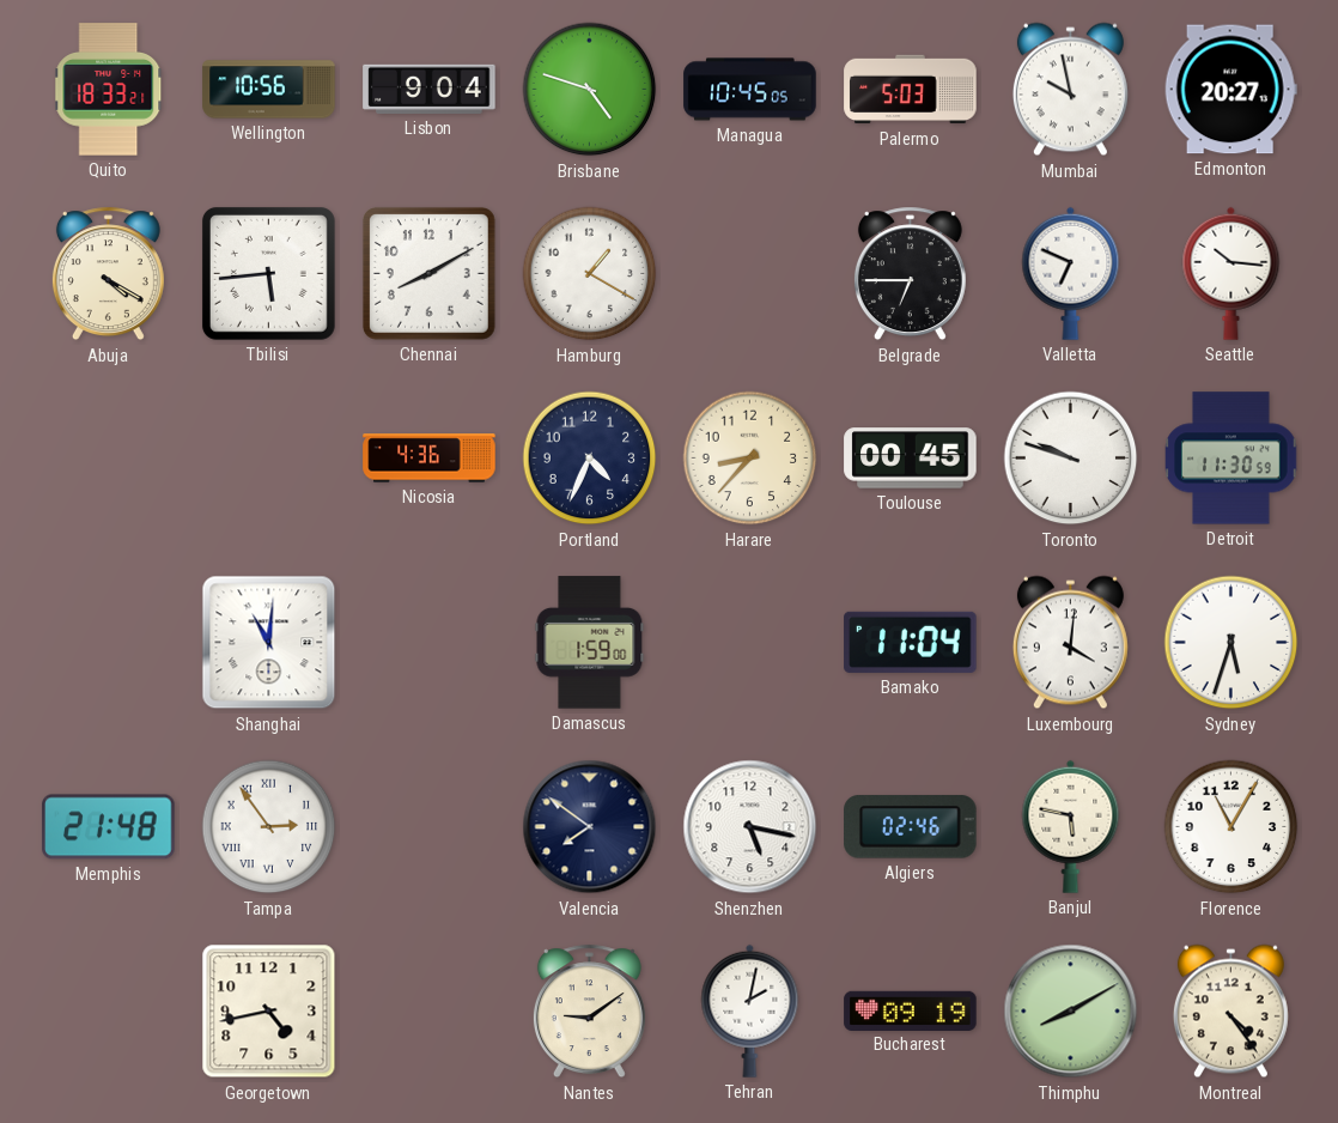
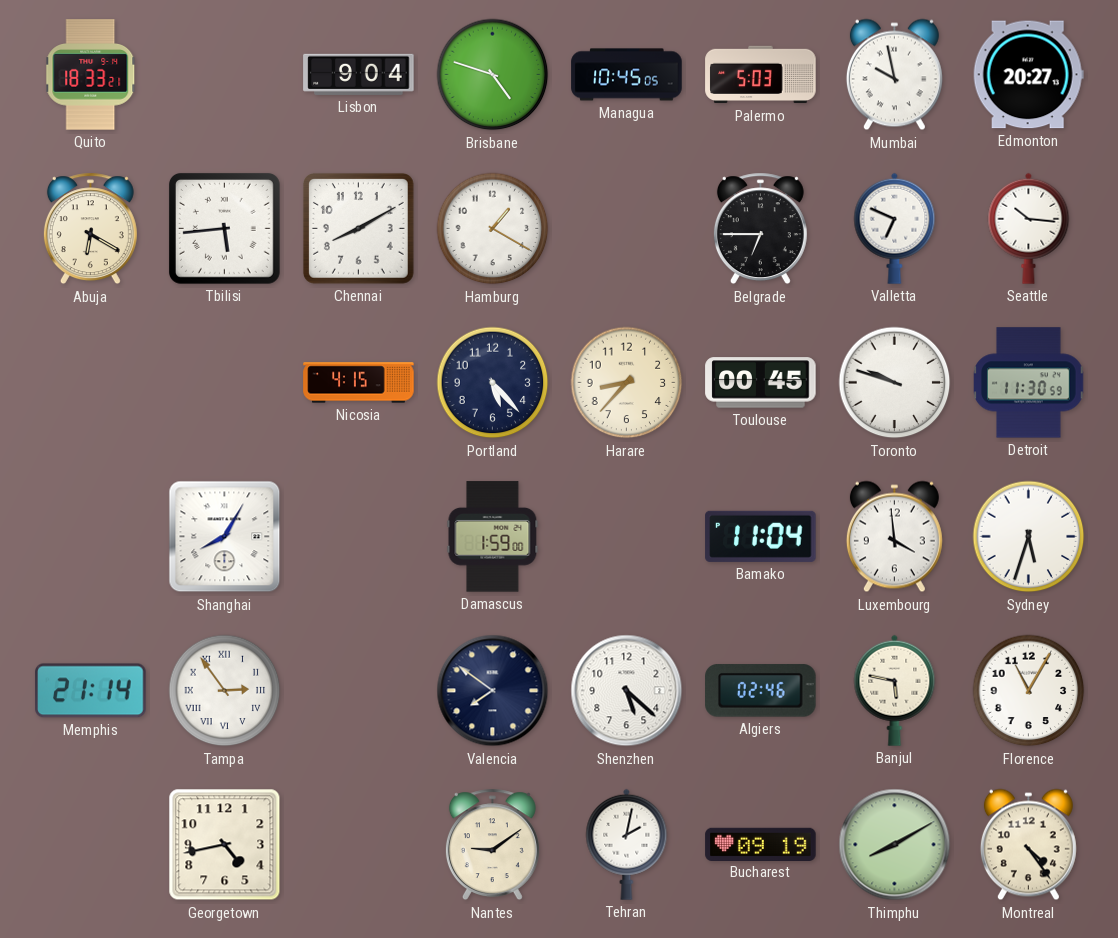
Wellington: 10:56 -> none (269, 90)
Abuja: 4:20 -> 6:20 (90, 229)
Nicosia: 4:36 -> 4:15 (359, 383)
Portland: 4:34 -> 5:23 (493, 383)
Shanghai: 11:01 -> 8:05 (225, 537)
Luxembourg: 4:01 -> 3:59 (894, 537)
Memphis: 21:48 -> 21:14 (91, 691)
Shenzhen: 5:17 -> 5:22 (627, 691)
